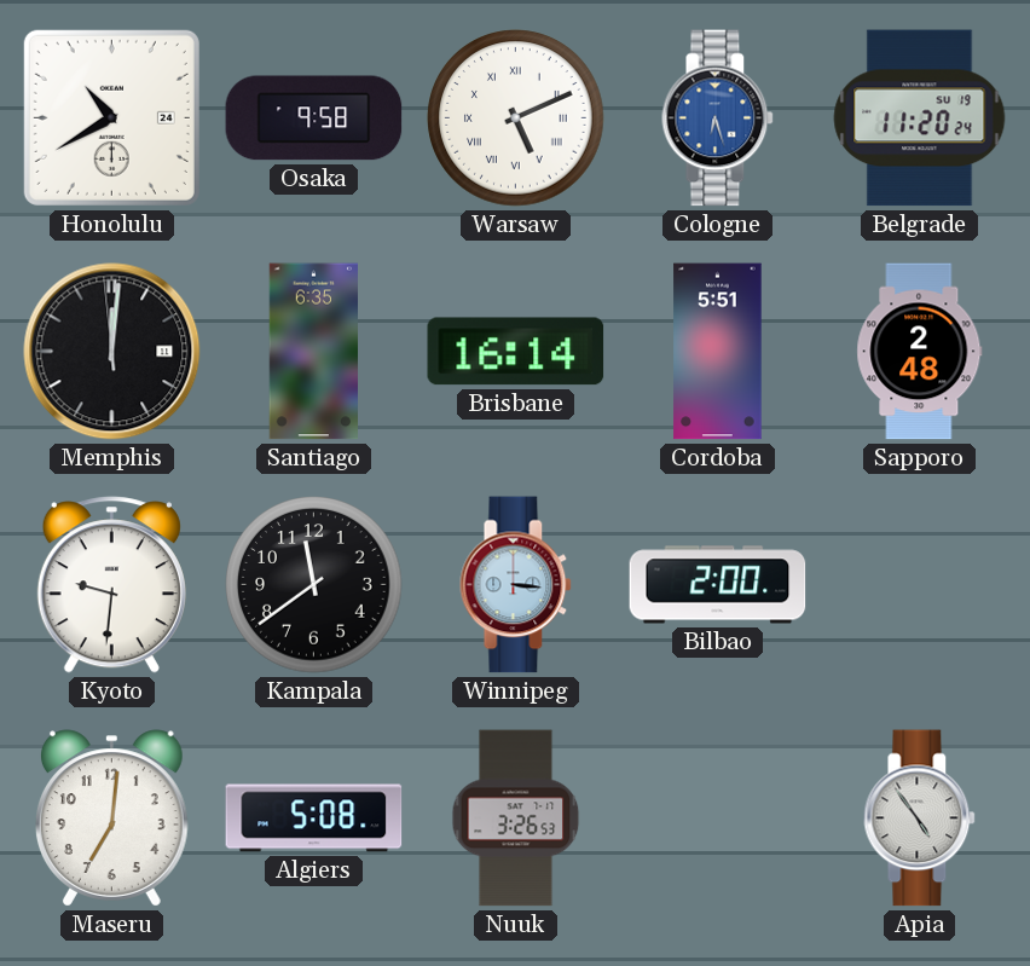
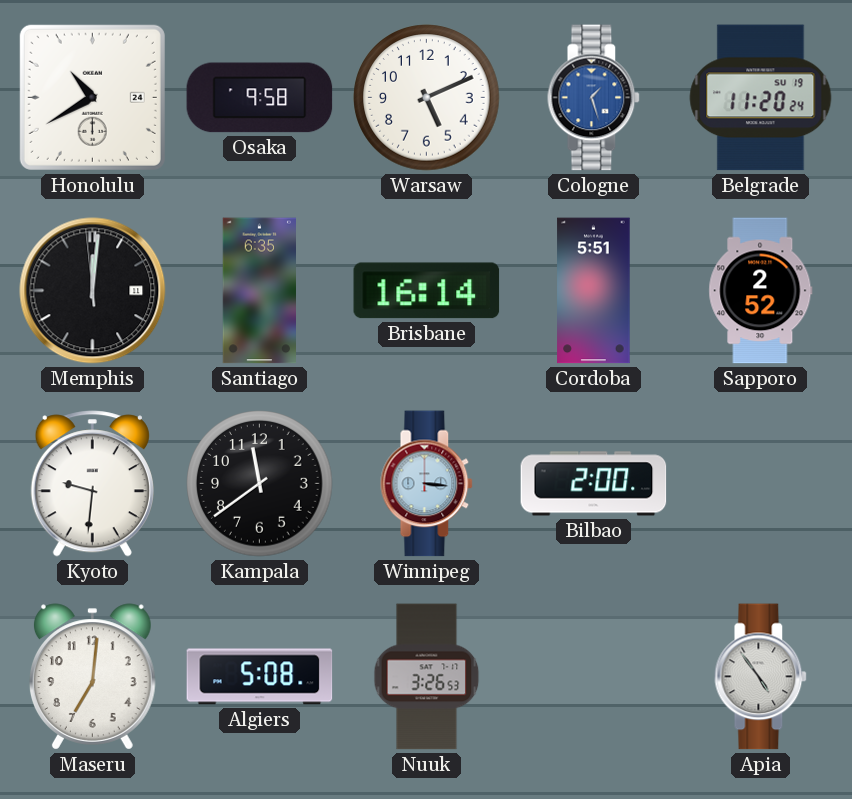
Warsaw numerals: Roman -> Arabic (427, 98)
Cologne: 6:27 -> 1:27 (594, 98)
Sapporo: 2:48 -> 2:52 (761, 291)
